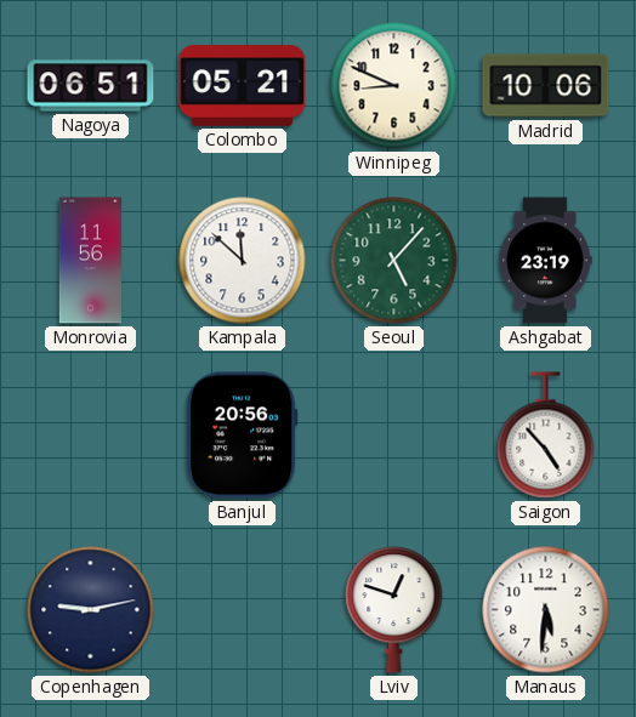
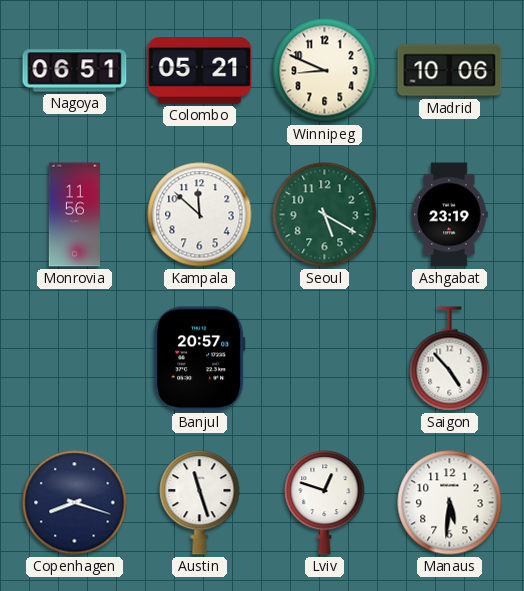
Seoul: 5:07 -> 5:20 (325, 215)
Banjul: 20:56 -> 20:57 (200, 359)
Copenhagen: 9:13 -> 8:18 (75, 503)
Austin: none -> 11:27 (200, 503)
